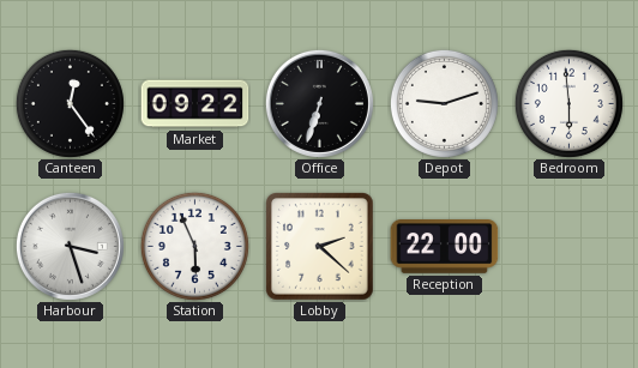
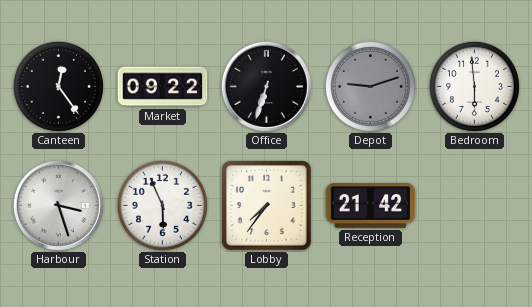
Depot dial: white -> grey (370, 86)
Lobby: 2:22 -> 7:36 (267, 206)
Reception: 22:00 -> 21:42 (371, 206)
